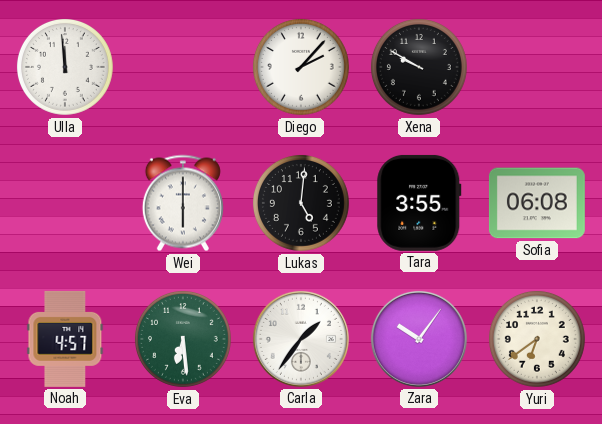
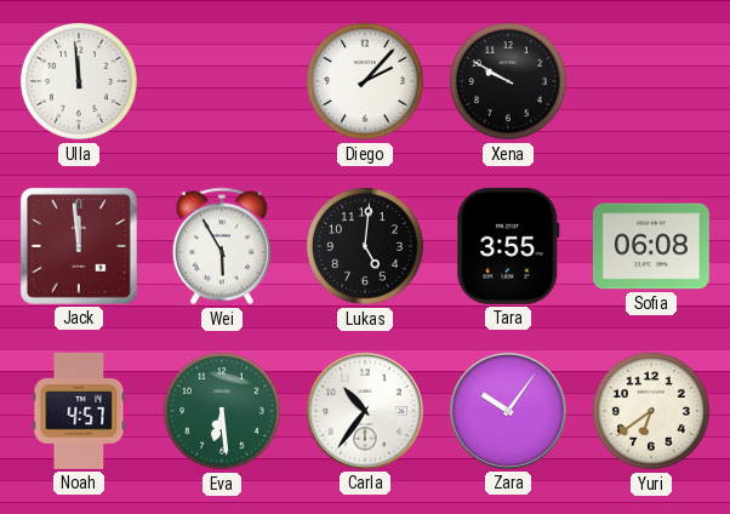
Jack: none -> 11:59 (79, 246)
Wei: 6:00 -> 5:55 (222, 246)
Carla: 1:36 -> 10:36 (365, 411)
